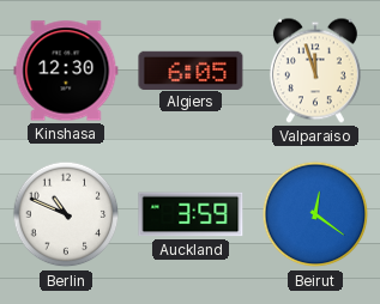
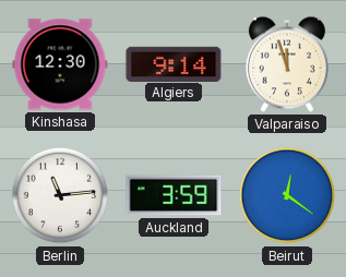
Algiers: 6:05 -> 9:14 (174, 63)
Berlin: 10:49 -> 11:14 (60, 195)
